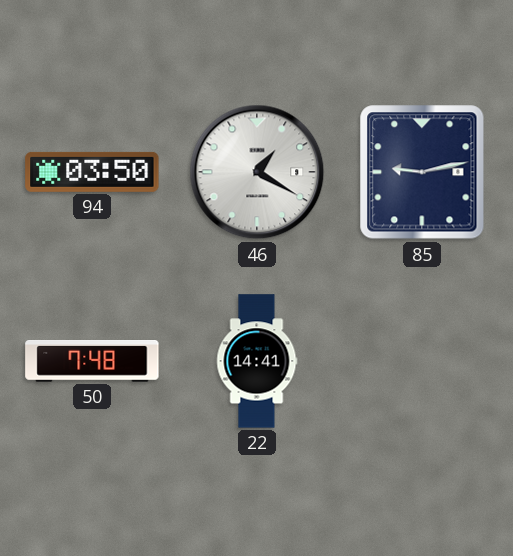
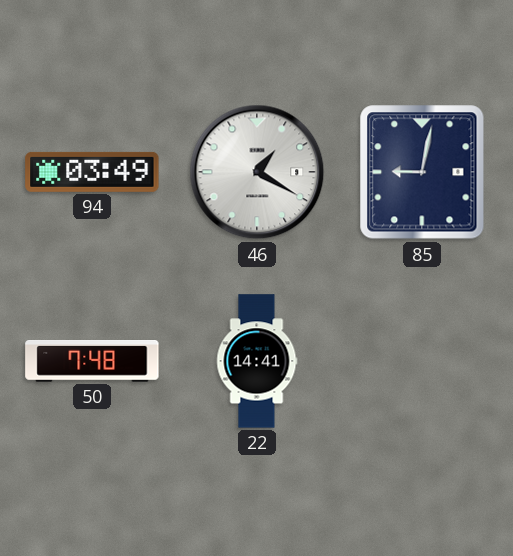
94: 03:50 -> 03:49 (92, 172)
85: 9:13 -> 9:02 (422, 172)
